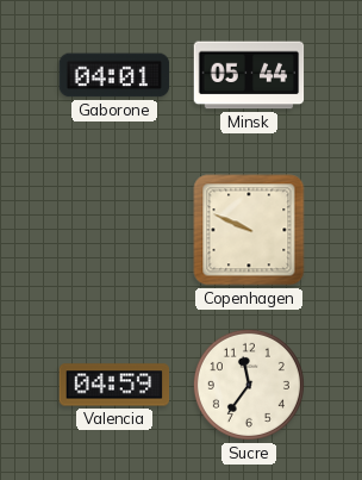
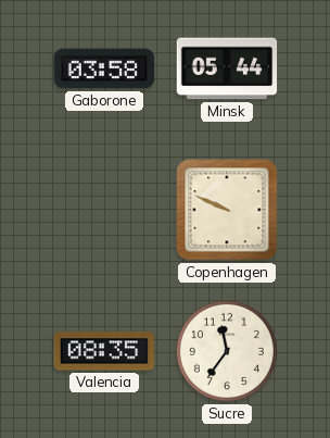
Gaborone: 04:01 -> 03:58 (104, 68)
Valencia: 04:59 -> 08:35 (104, 351)
